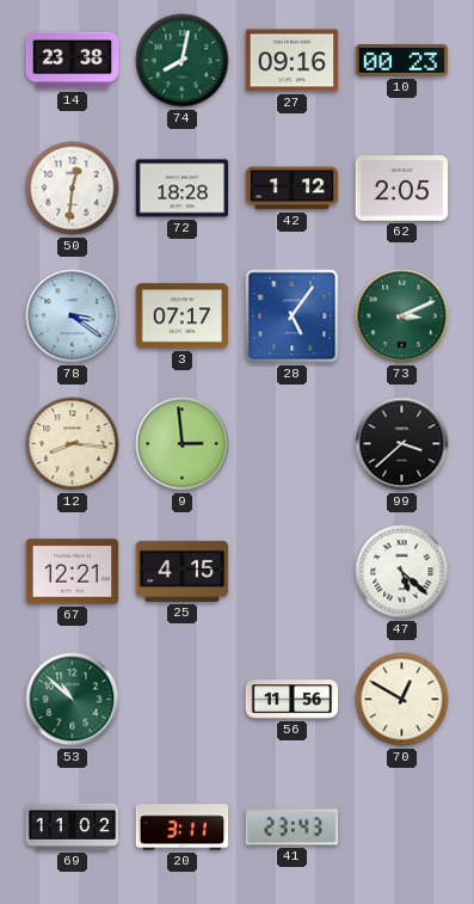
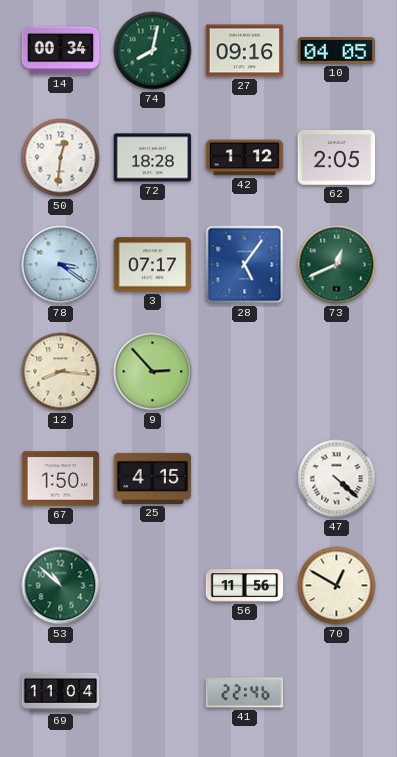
14: 23:38 -> 00:34 (61, 51)
10: 00:23 -> 04:05 (337, 51)
73: 3:11 -> 12:41 (337, 265)
9: 2:59 -> 2:53 (153, 372)
99: 3:38 -> none (402, 444)
67: 12:21 -> 1:50 (61, 479)
47: 5:22 -> 4:22 (337, 479)
69: 11:02 -> 11:04 (61, 692)
20: 3:11 -> none (183, 828)
41: 23:43 -> 22:46 (245, 693)
